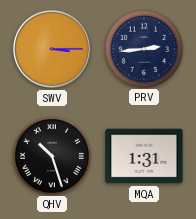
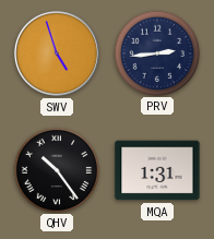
SWV: 3:15 -> 4:57 (57, 53)
QHV: 10:27 -> 10:24 (56, 169)
